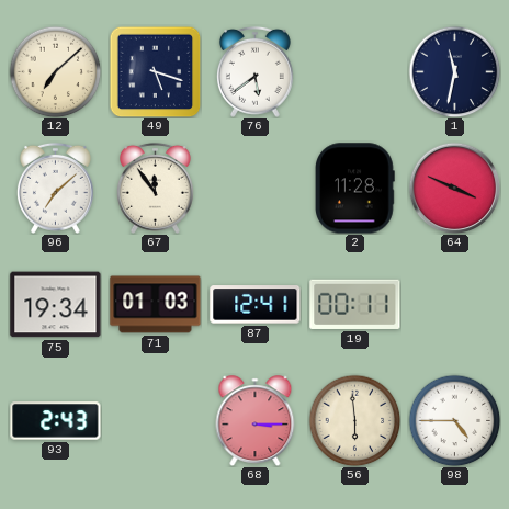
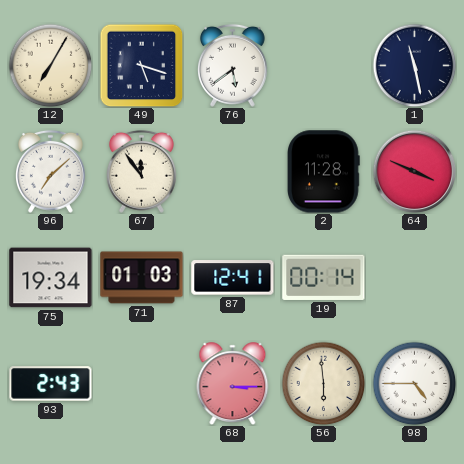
12: 7:08 -> 7:05 (50, 65)
1: 11:32 -> 11:28 (414, 65)
19: 00:11 -> 00:14 (324, 277)
